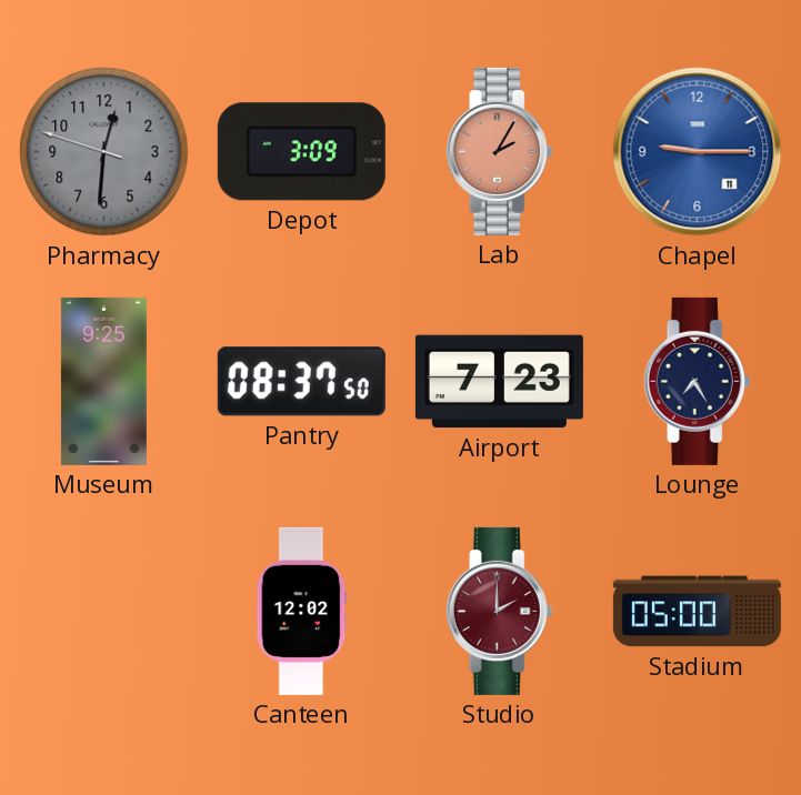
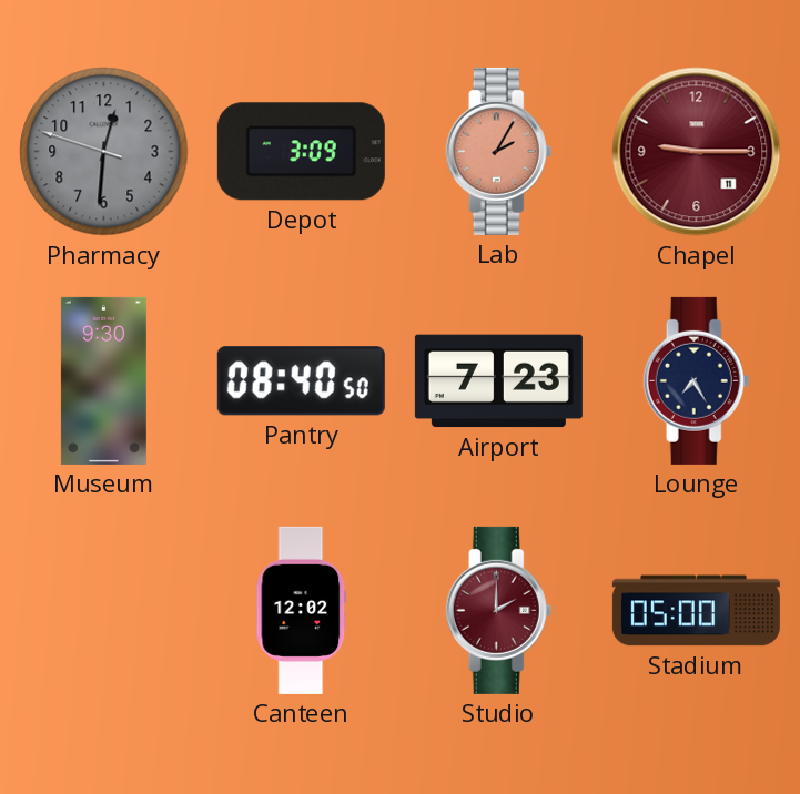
Chapel dial: blue -> burgundy (697, 152)
Museum: 9:25 -> 9:30 (103, 380)
Pantry: 08:37 -> 08:40 (301, 381)
